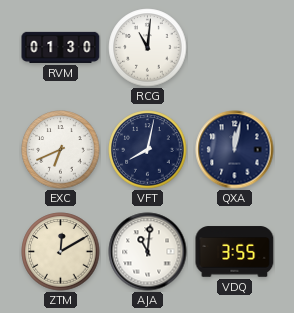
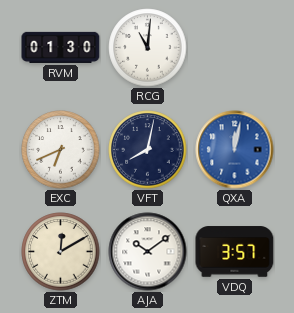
QXA dial: navy -> blue (235, 150)
AJA: 11:01 -> 10:09 (148, 252)
VDQ: 3:55 -> 3:57 (235, 252)
